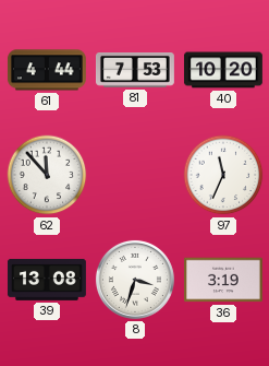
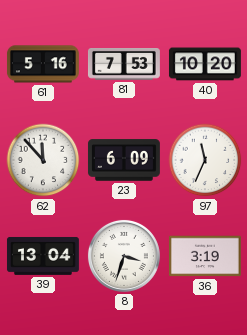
61: 4:44 -> 5:16 (43, 64)
23: none -> 6:09 (124, 160)
39: 13:08 -> 13:04 (43, 256)
